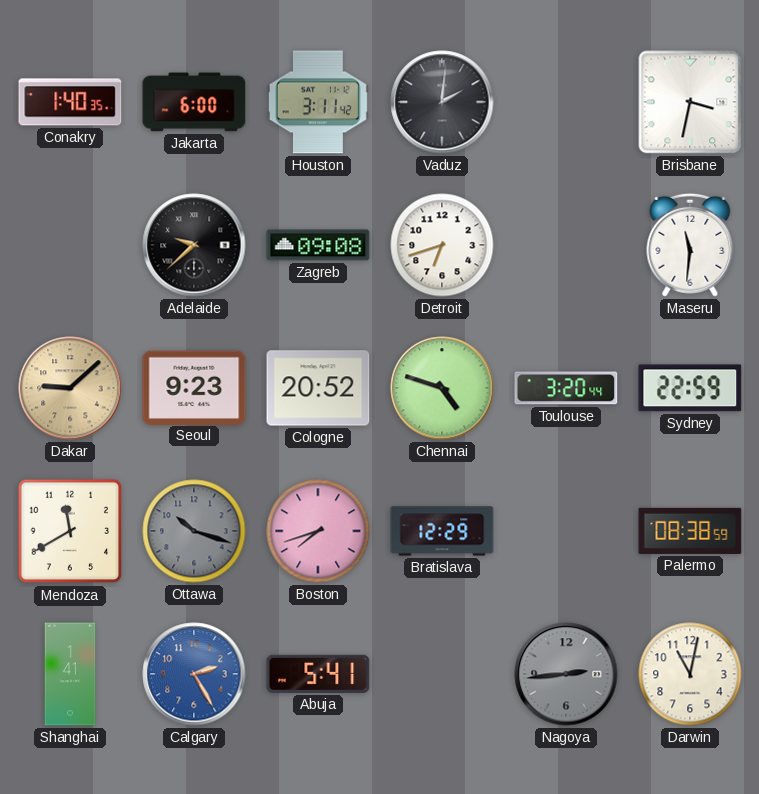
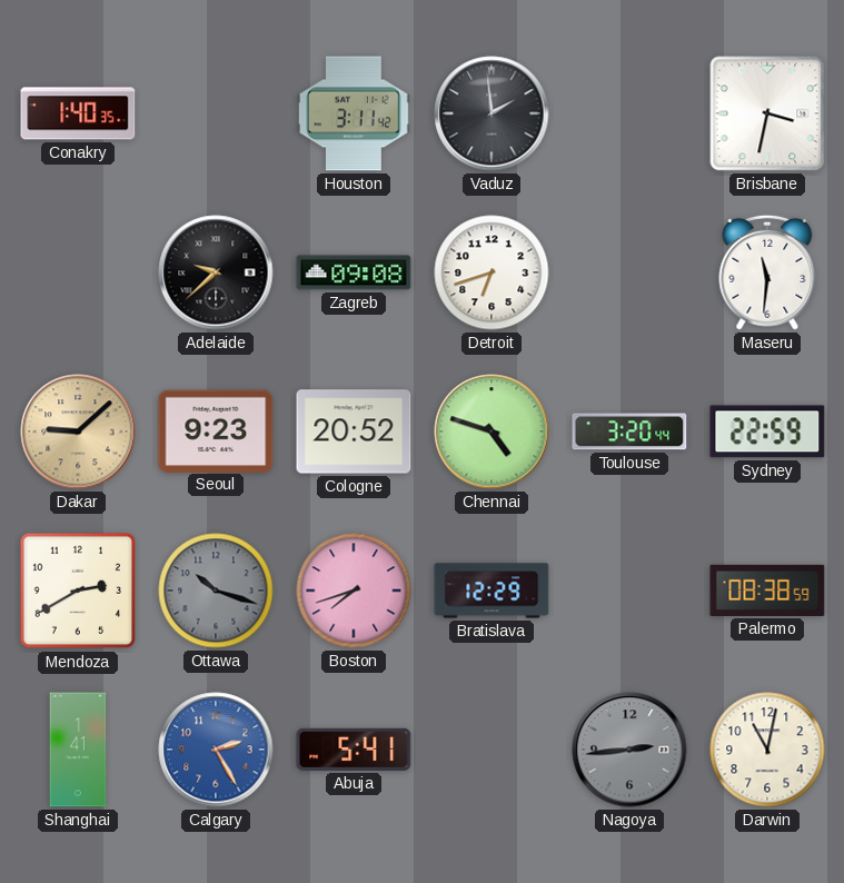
Jakarta: 6:00 -> none (194, 102)
Vaduz: 2:01 -> 1:59 (491, 113)
Mendoza: 11:40 -> 2:40 (78, 591)
